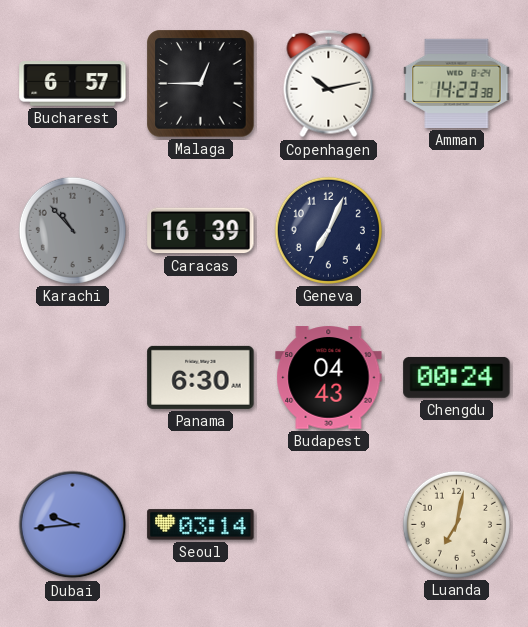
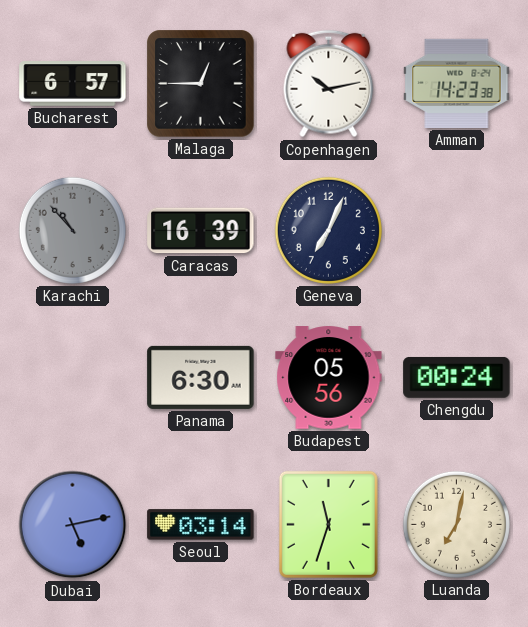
Budapest: 04:43 -> 05:56 (329, 378)
Dubai: 9:44 -> 5:13 (73, 525)
Bordeaux: none -> 11:33 (328, 524)
